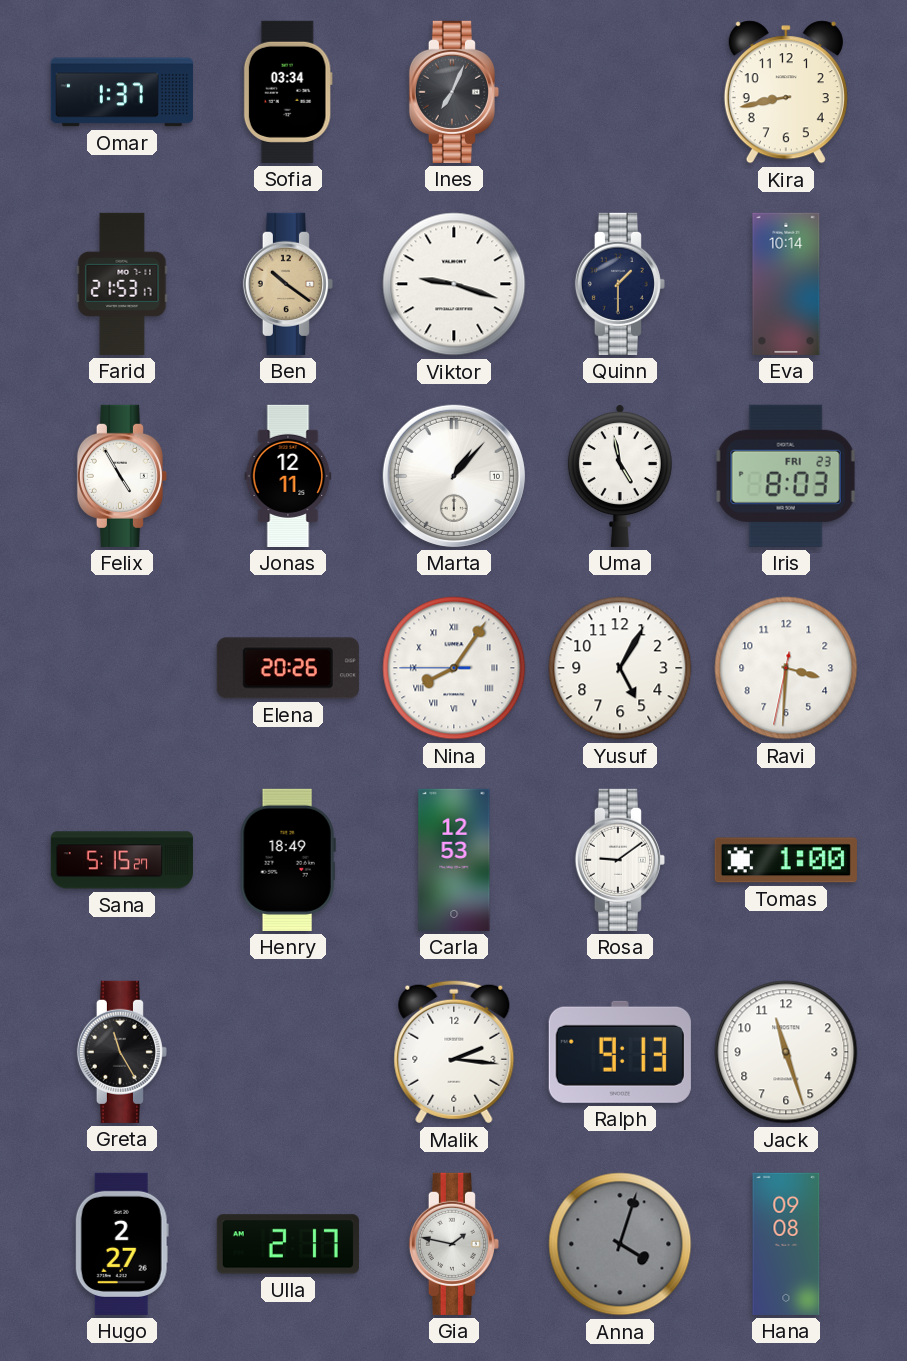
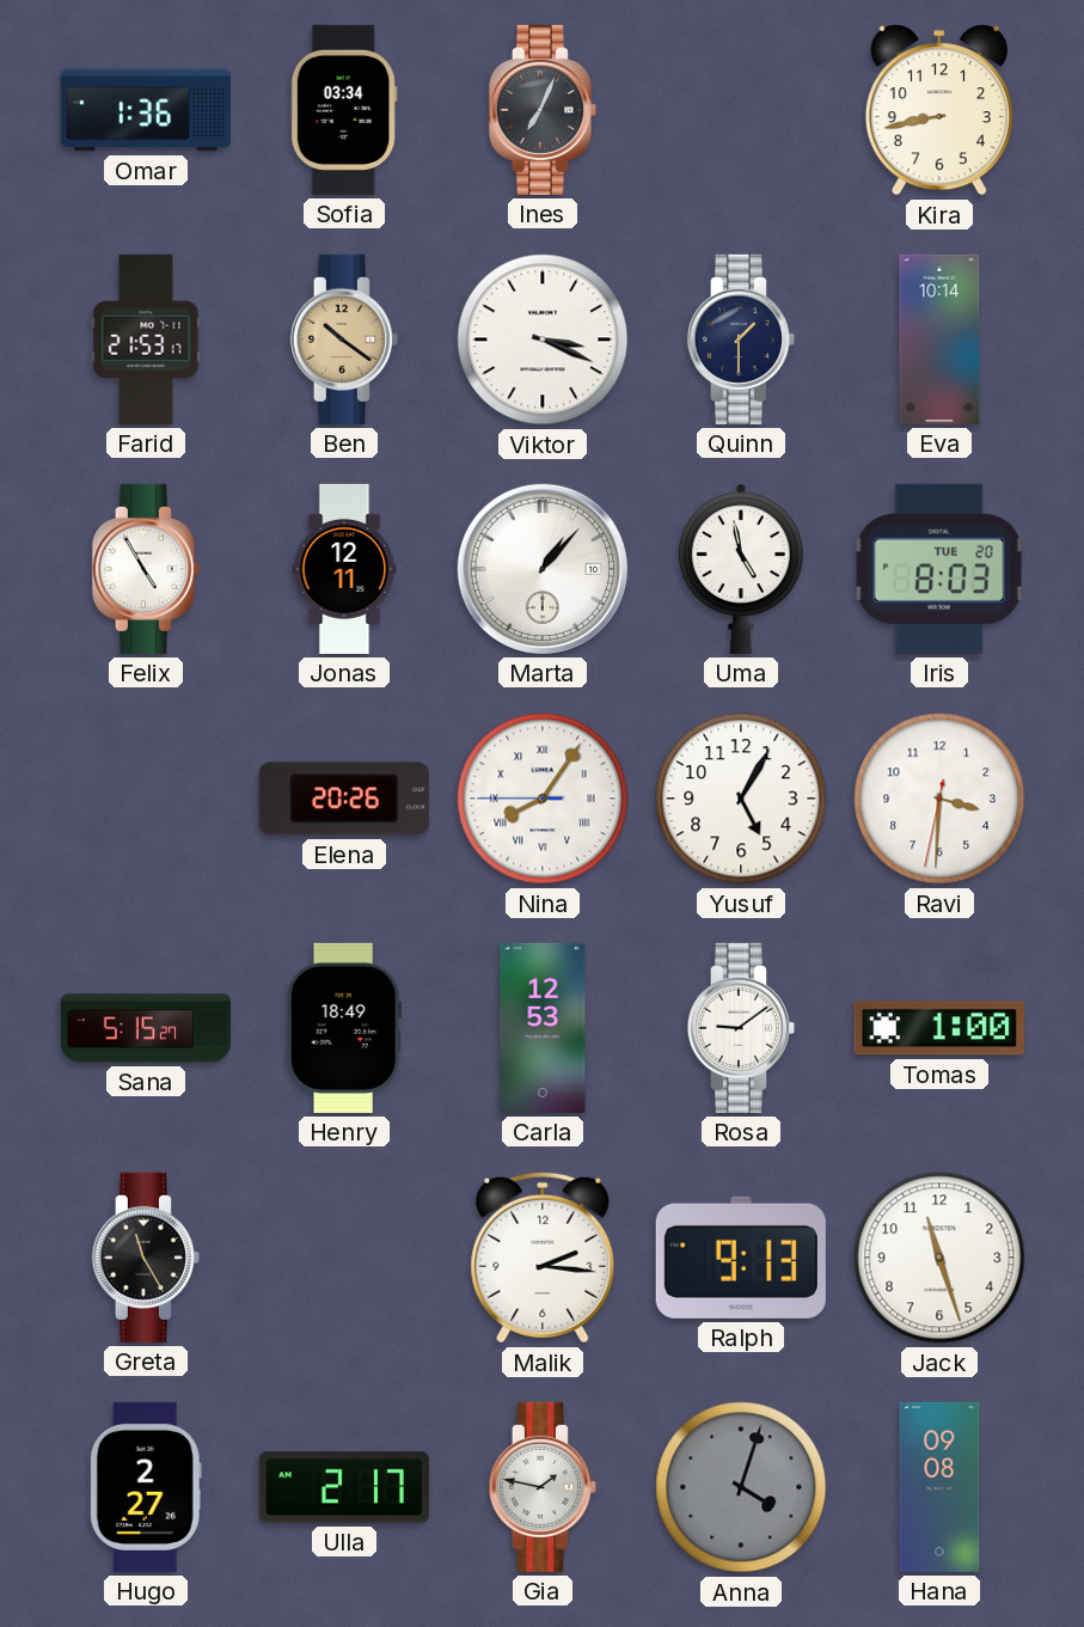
Omar: 1:37 -> 1:36 (146, 110)
Viktor: 9:18 -> 3:19 (543, 340)
Iris date: FRI 23 -> TUE 20 (939, 569)
